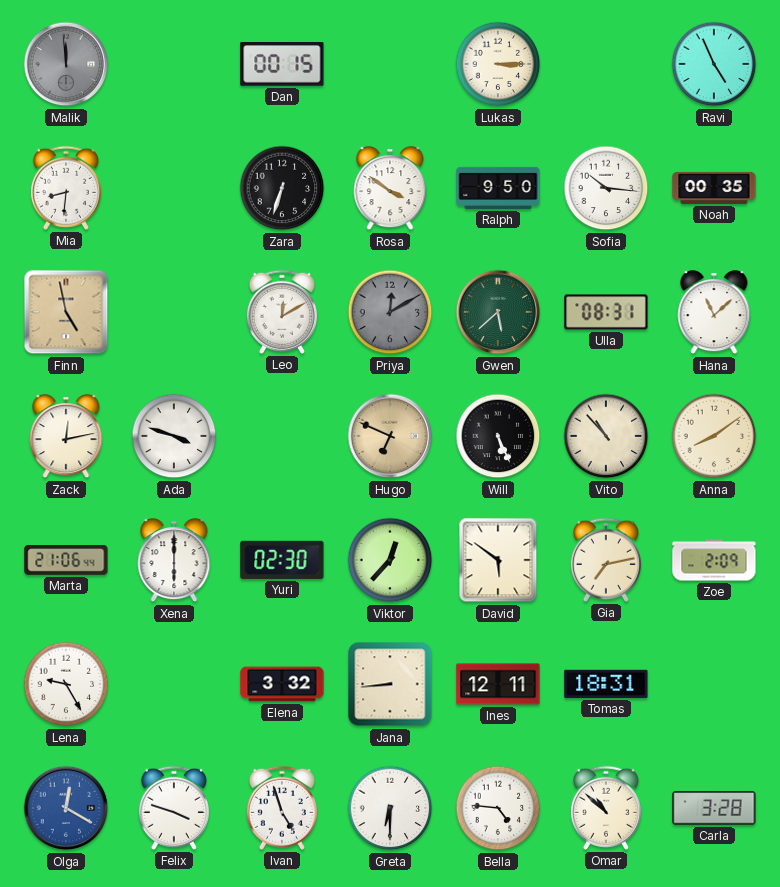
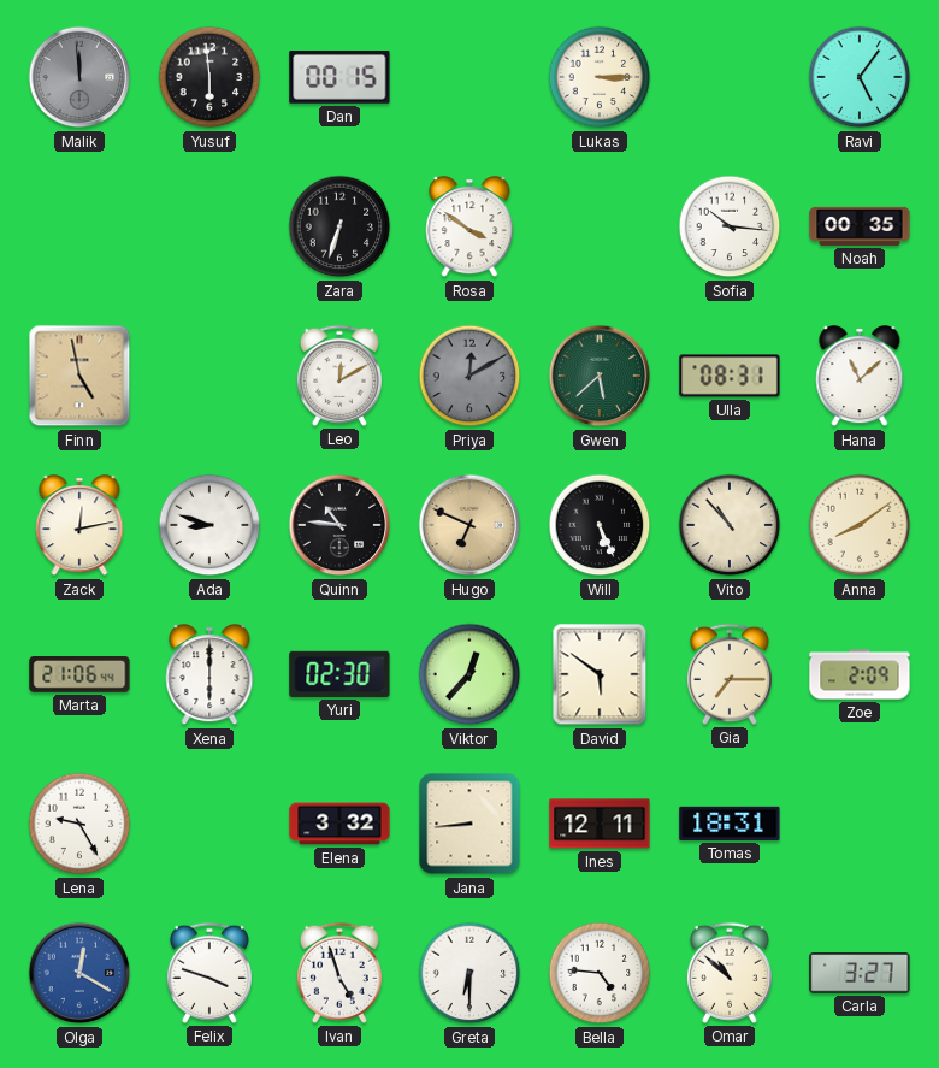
Yusuf: none -> 5:59 (209, 77)
Ravi: 4:56 -> 5:06 (860, 77)
Mia: 8:31 -> none (66, 188)
Ralph: 9:50 -> none (498, 188)
Ada: 3:48 -> 8:48 (209, 525)
Quinn: none -> 10:46 (339, 525)
Gia: 7:13 -> 7:15 (730, 674)
Carla: 3:28 -> 3:27 (860, 973)
